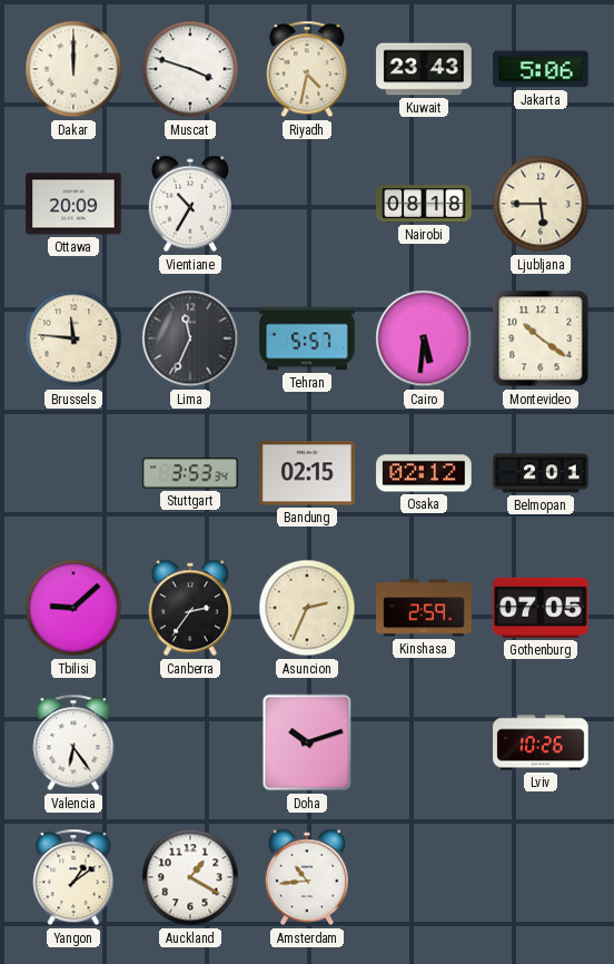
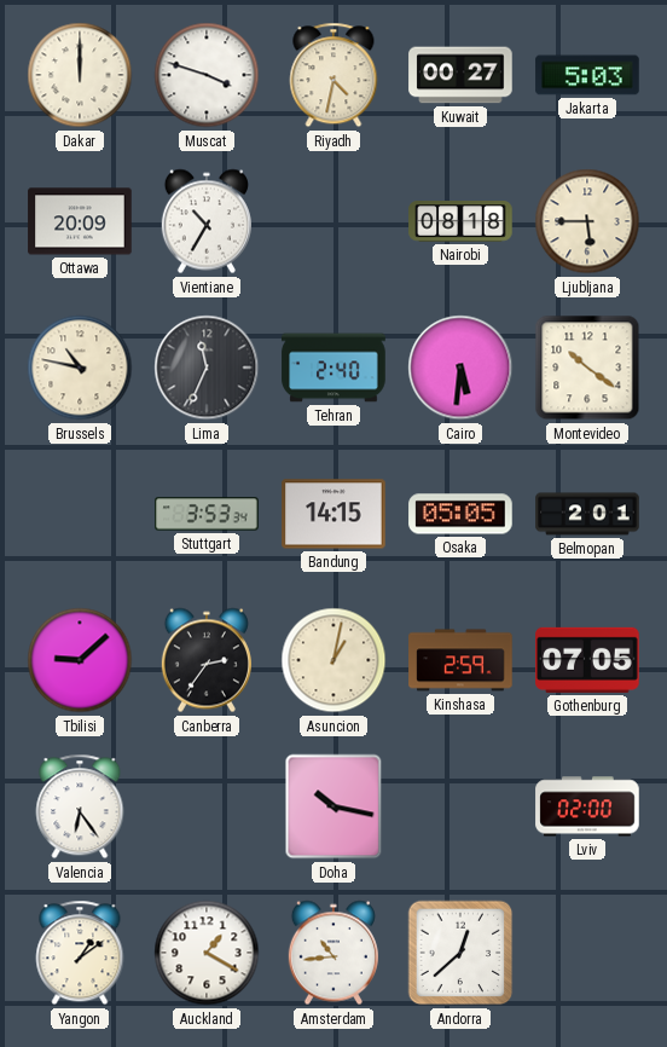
Kuwait: 23:43 -> 00:27 (460, 75)
Jakarta: 5:06 -> 5:03 (587, 75)
Brussels: 11:46 -> 10:47 (80, 368)
Tehran: 5:57 -> 2:40 (333, 368)
Bandung: 02:15 -> 14:15 (333, 514)
Osaka: 02:12 -> 05:05 (460, 514)
Asuncion: 2:34 -> 1:02 (333, 660)
Doha: 10:12 -> 10:17 (333, 806)
Lviv: 10:26 -> 02:00 (587, 806)
Andorra: none -> 12:38 (460, 953)
